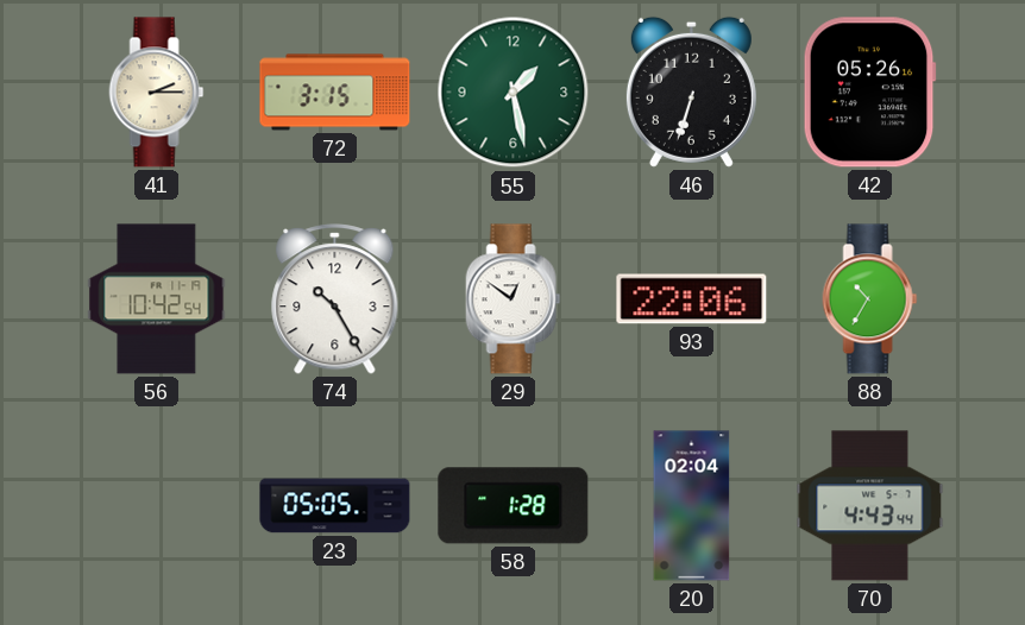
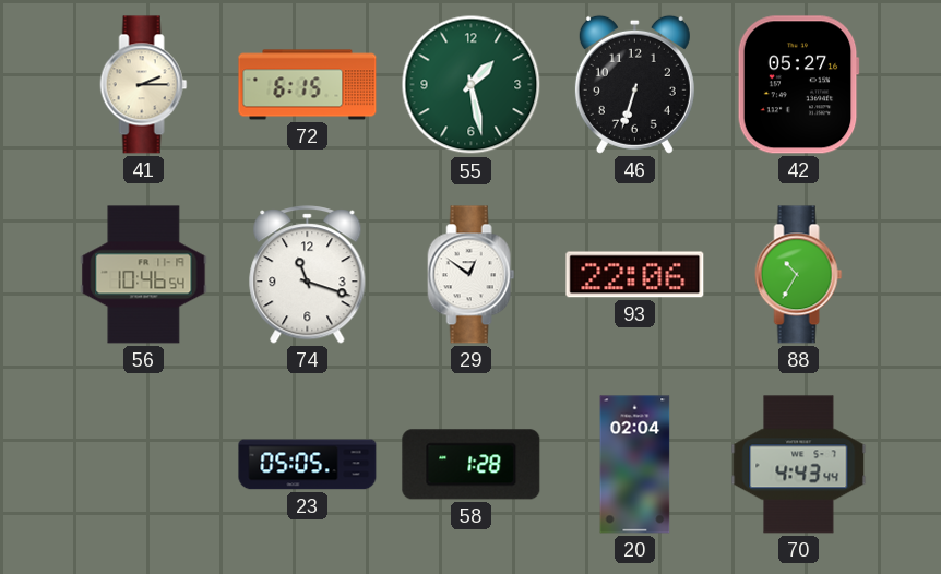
72: 3:15 -> 6:15 (308, 85)
42: 05:26 -> 05:27 (798, 85)
56: 10:42 -> 10:46 (144, 275)
74: 10:25 -> 11:18 (308, 275)
